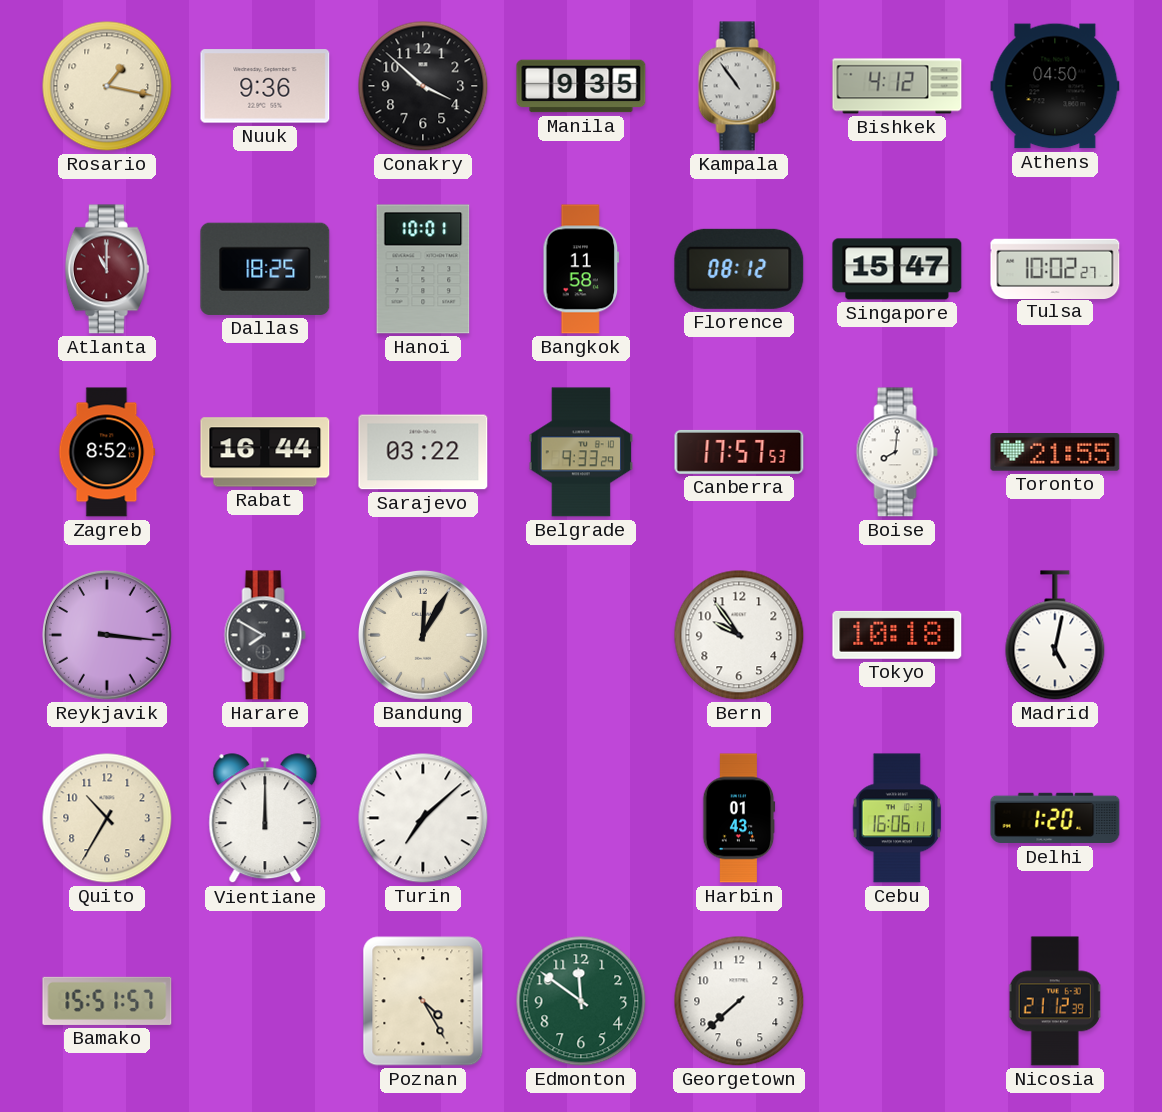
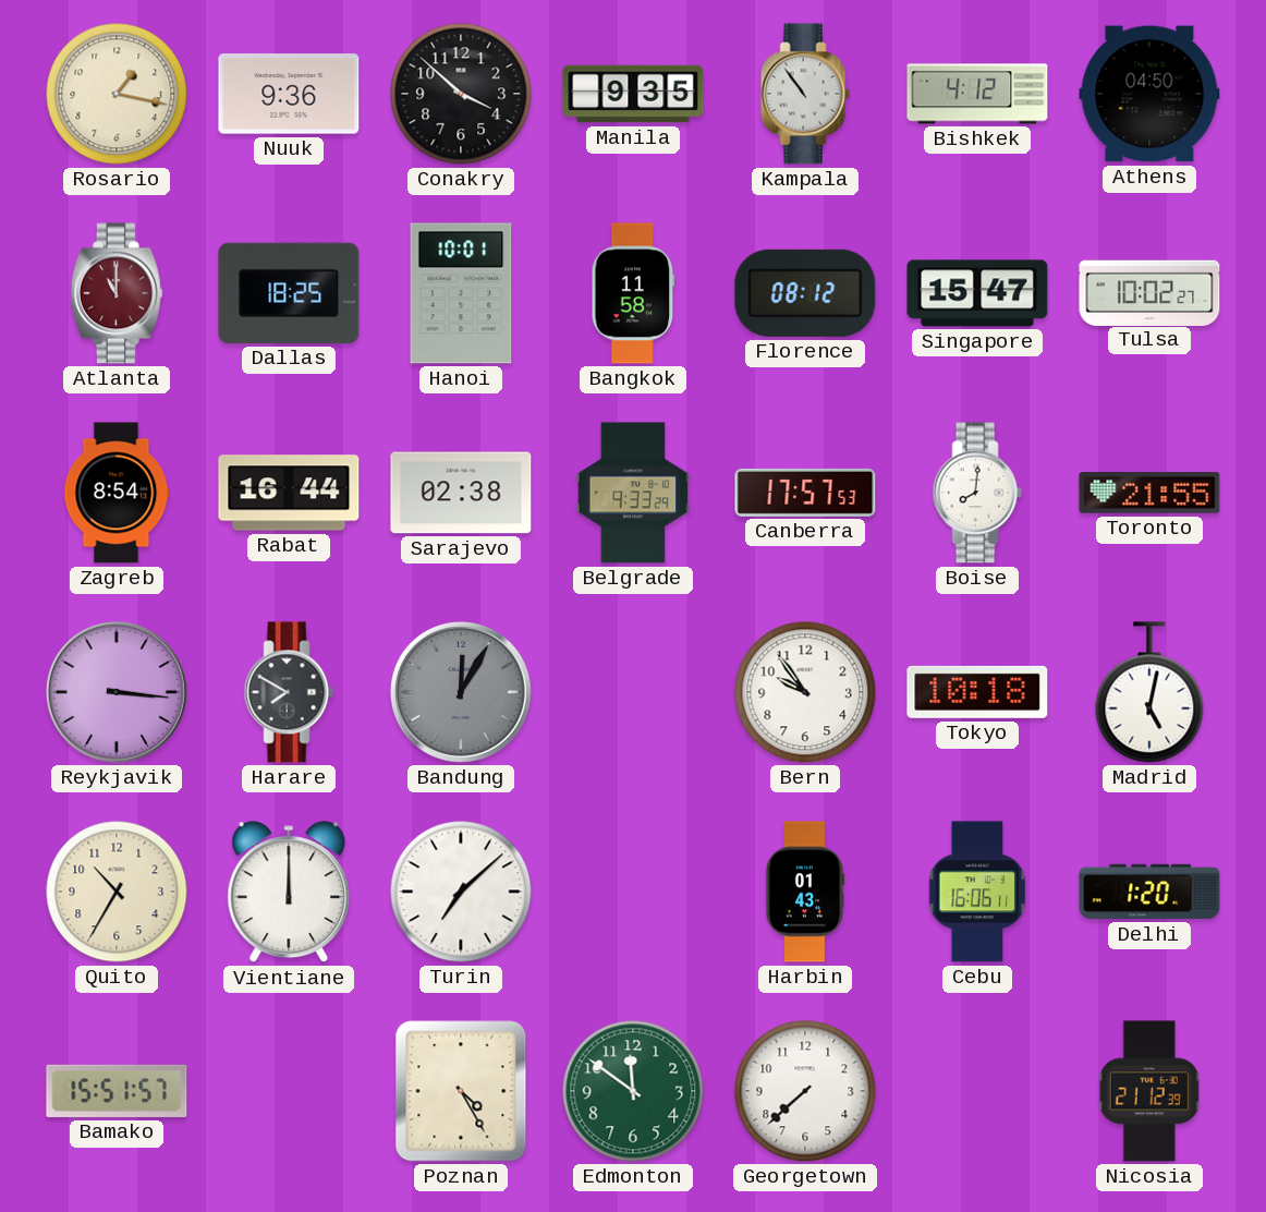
Zagreb: 8:52 -> 8:54 (117, 493)
Sarajevo: 03:22 -> 02:38 (461, 493)
Bandung dial: cream -> grey (461, 692)
